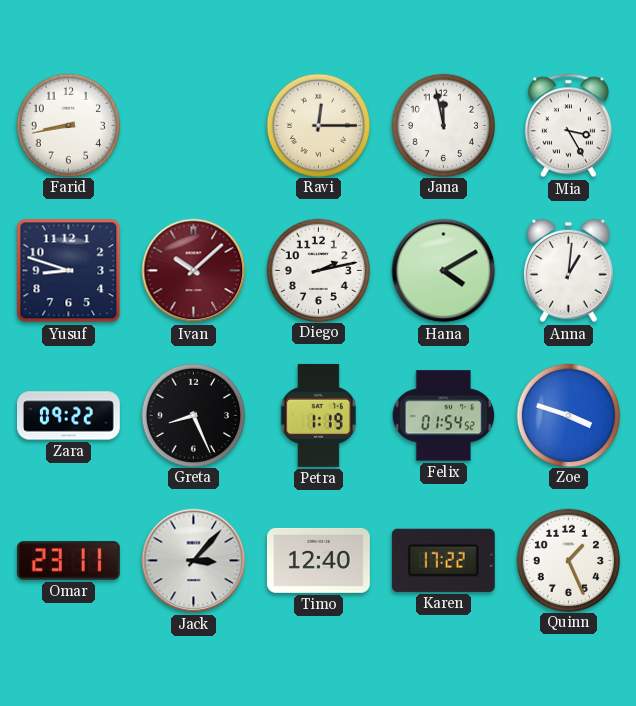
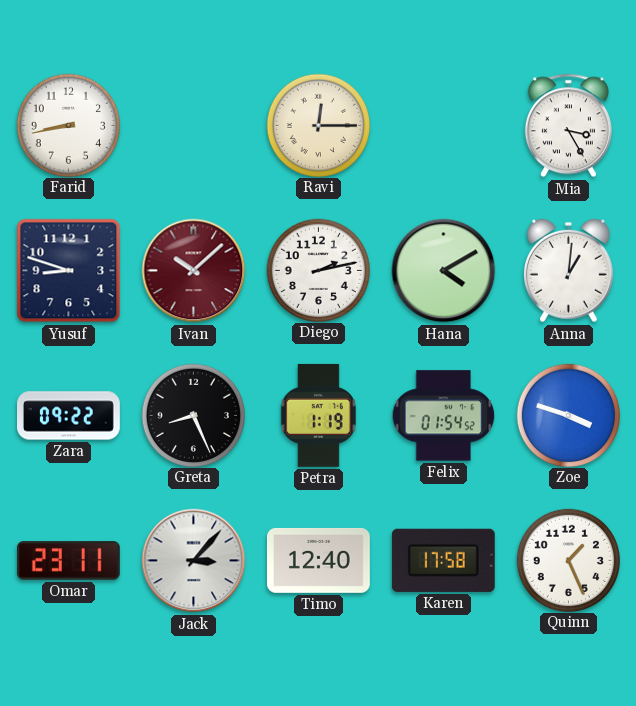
Jana: 11:58 -> none (443, 125)
Karen: 17:22 -> 17:58 (443, 560)
